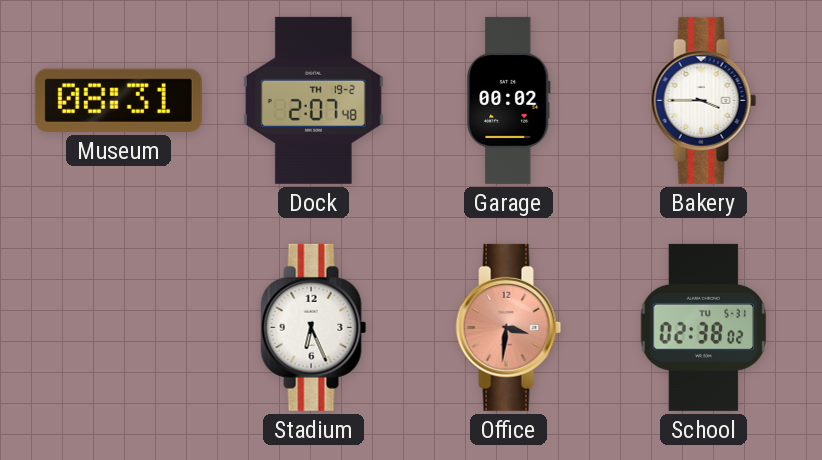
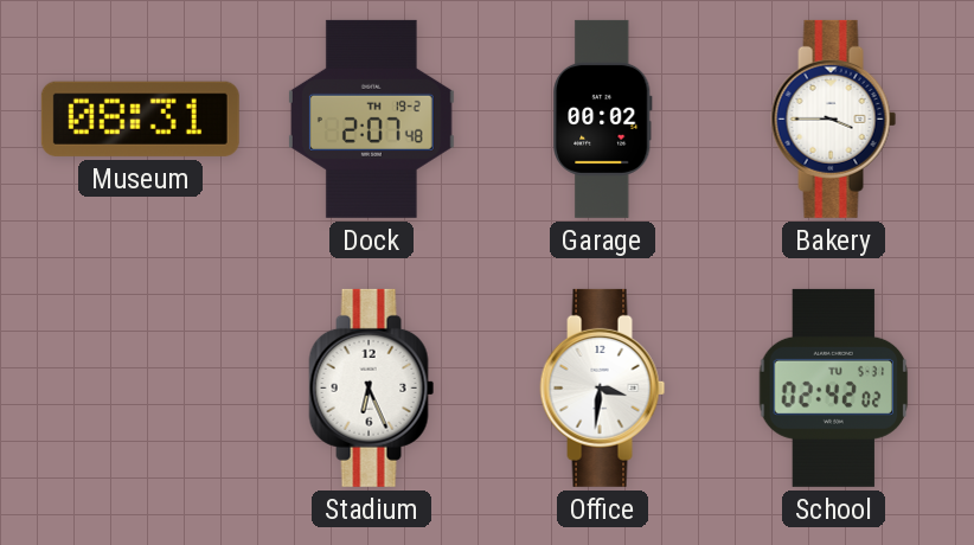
Office dial: salmon -> white (603, 387)
School: 02:38 -> 02:42 (834, 387)
